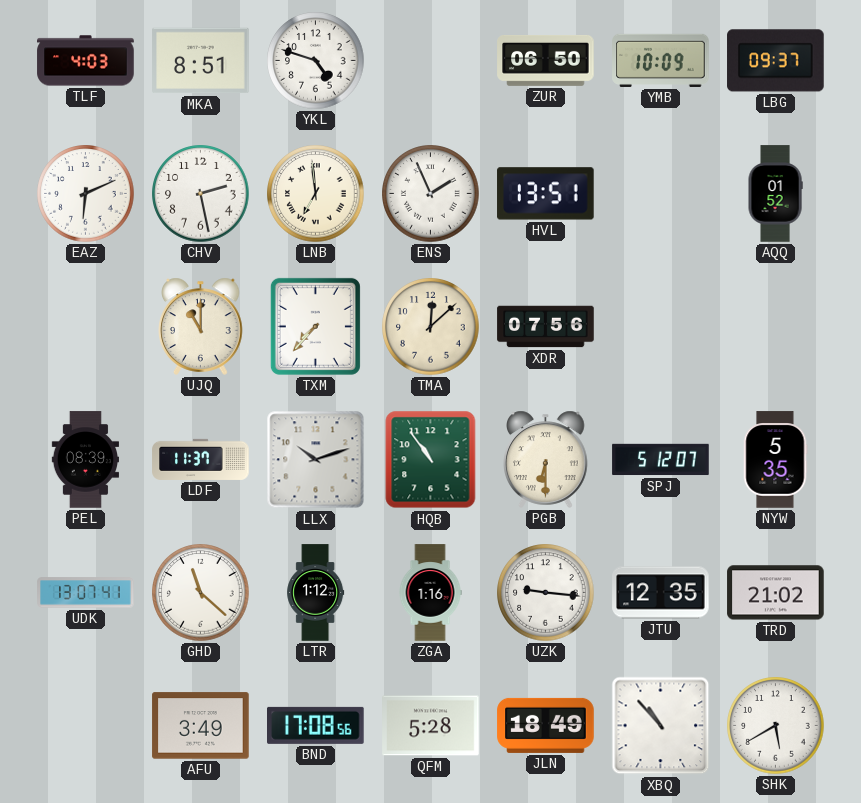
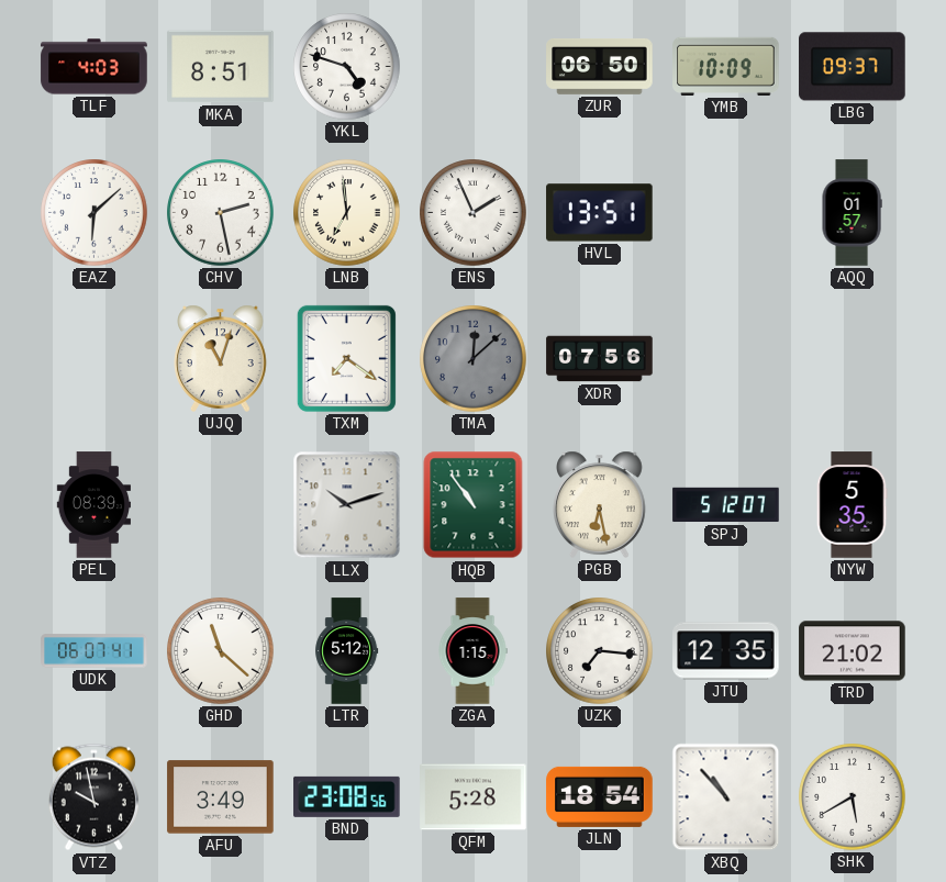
EAZ: 6:11 -> 6:08 (94, 213)
AQQ: 01:52 -> 01:57 (852, 213)
UJQ: 11:00 -> 11:03 (221, 358)
TXM: 7:37 -> 7:21 (346, 358)
TMA dial: cream -> grey (474, 359)
LDF: 11:37 -> none (201, 459)
PGB: 6:30 -> 6:28 (600, 504)
UDK: 13:07 -> 06:07 (94, 651)
LTR: 1:12 -> 5:12 (347, 651)
ZGA: 1:16 -> 1:15 (472, 651)
UZK: 9:16 -> 7:16 (600, 651)
VTZ: none -> 9:58 (93, 797)
BND: 17:08 -> 23:08 (347, 796)
JLN: 18:49 -> 18:54 (600, 796)
